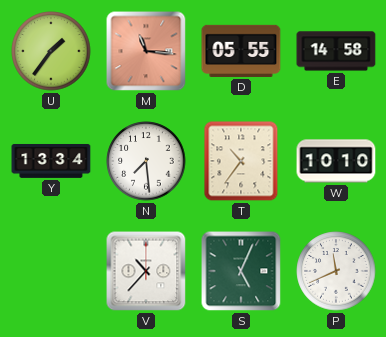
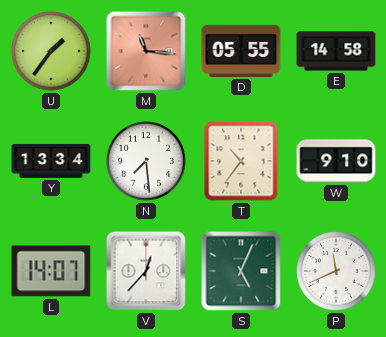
W: 10:10 -> 9:10 (336, 161)
L: none -> 14:07 (51, 271)
V: 10:37 -> 12:37 (146, 271)
